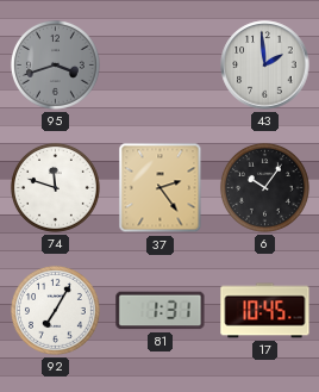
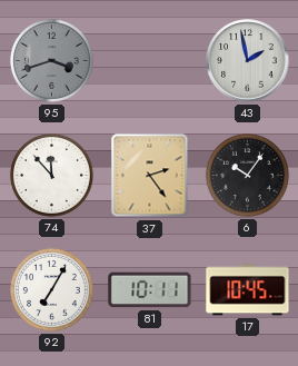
43: 1:59 -> 1:58 (248, 61)
74: 11:48 -> 11:53 (51, 175)
81: 1:31 -> 10:11 (150, 290)
